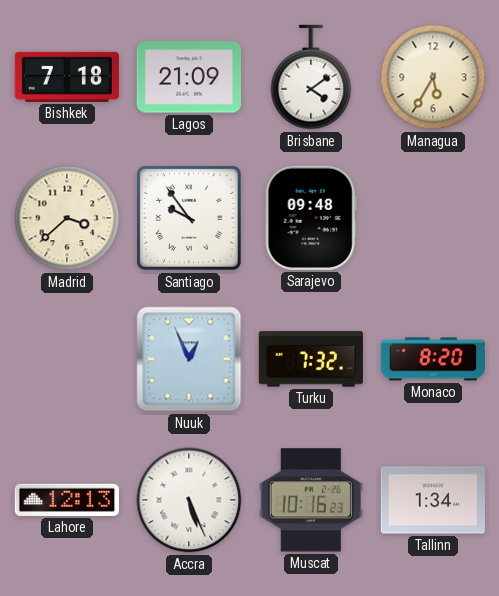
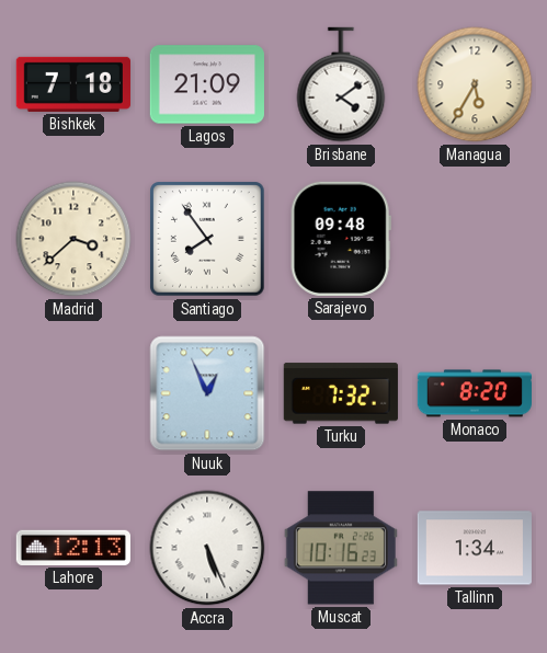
Santiago: 9:54 -> 7:54 (208, 240)
